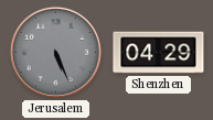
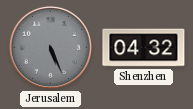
Shenzhen: 04:29 -> 04:32 (144, 48)
